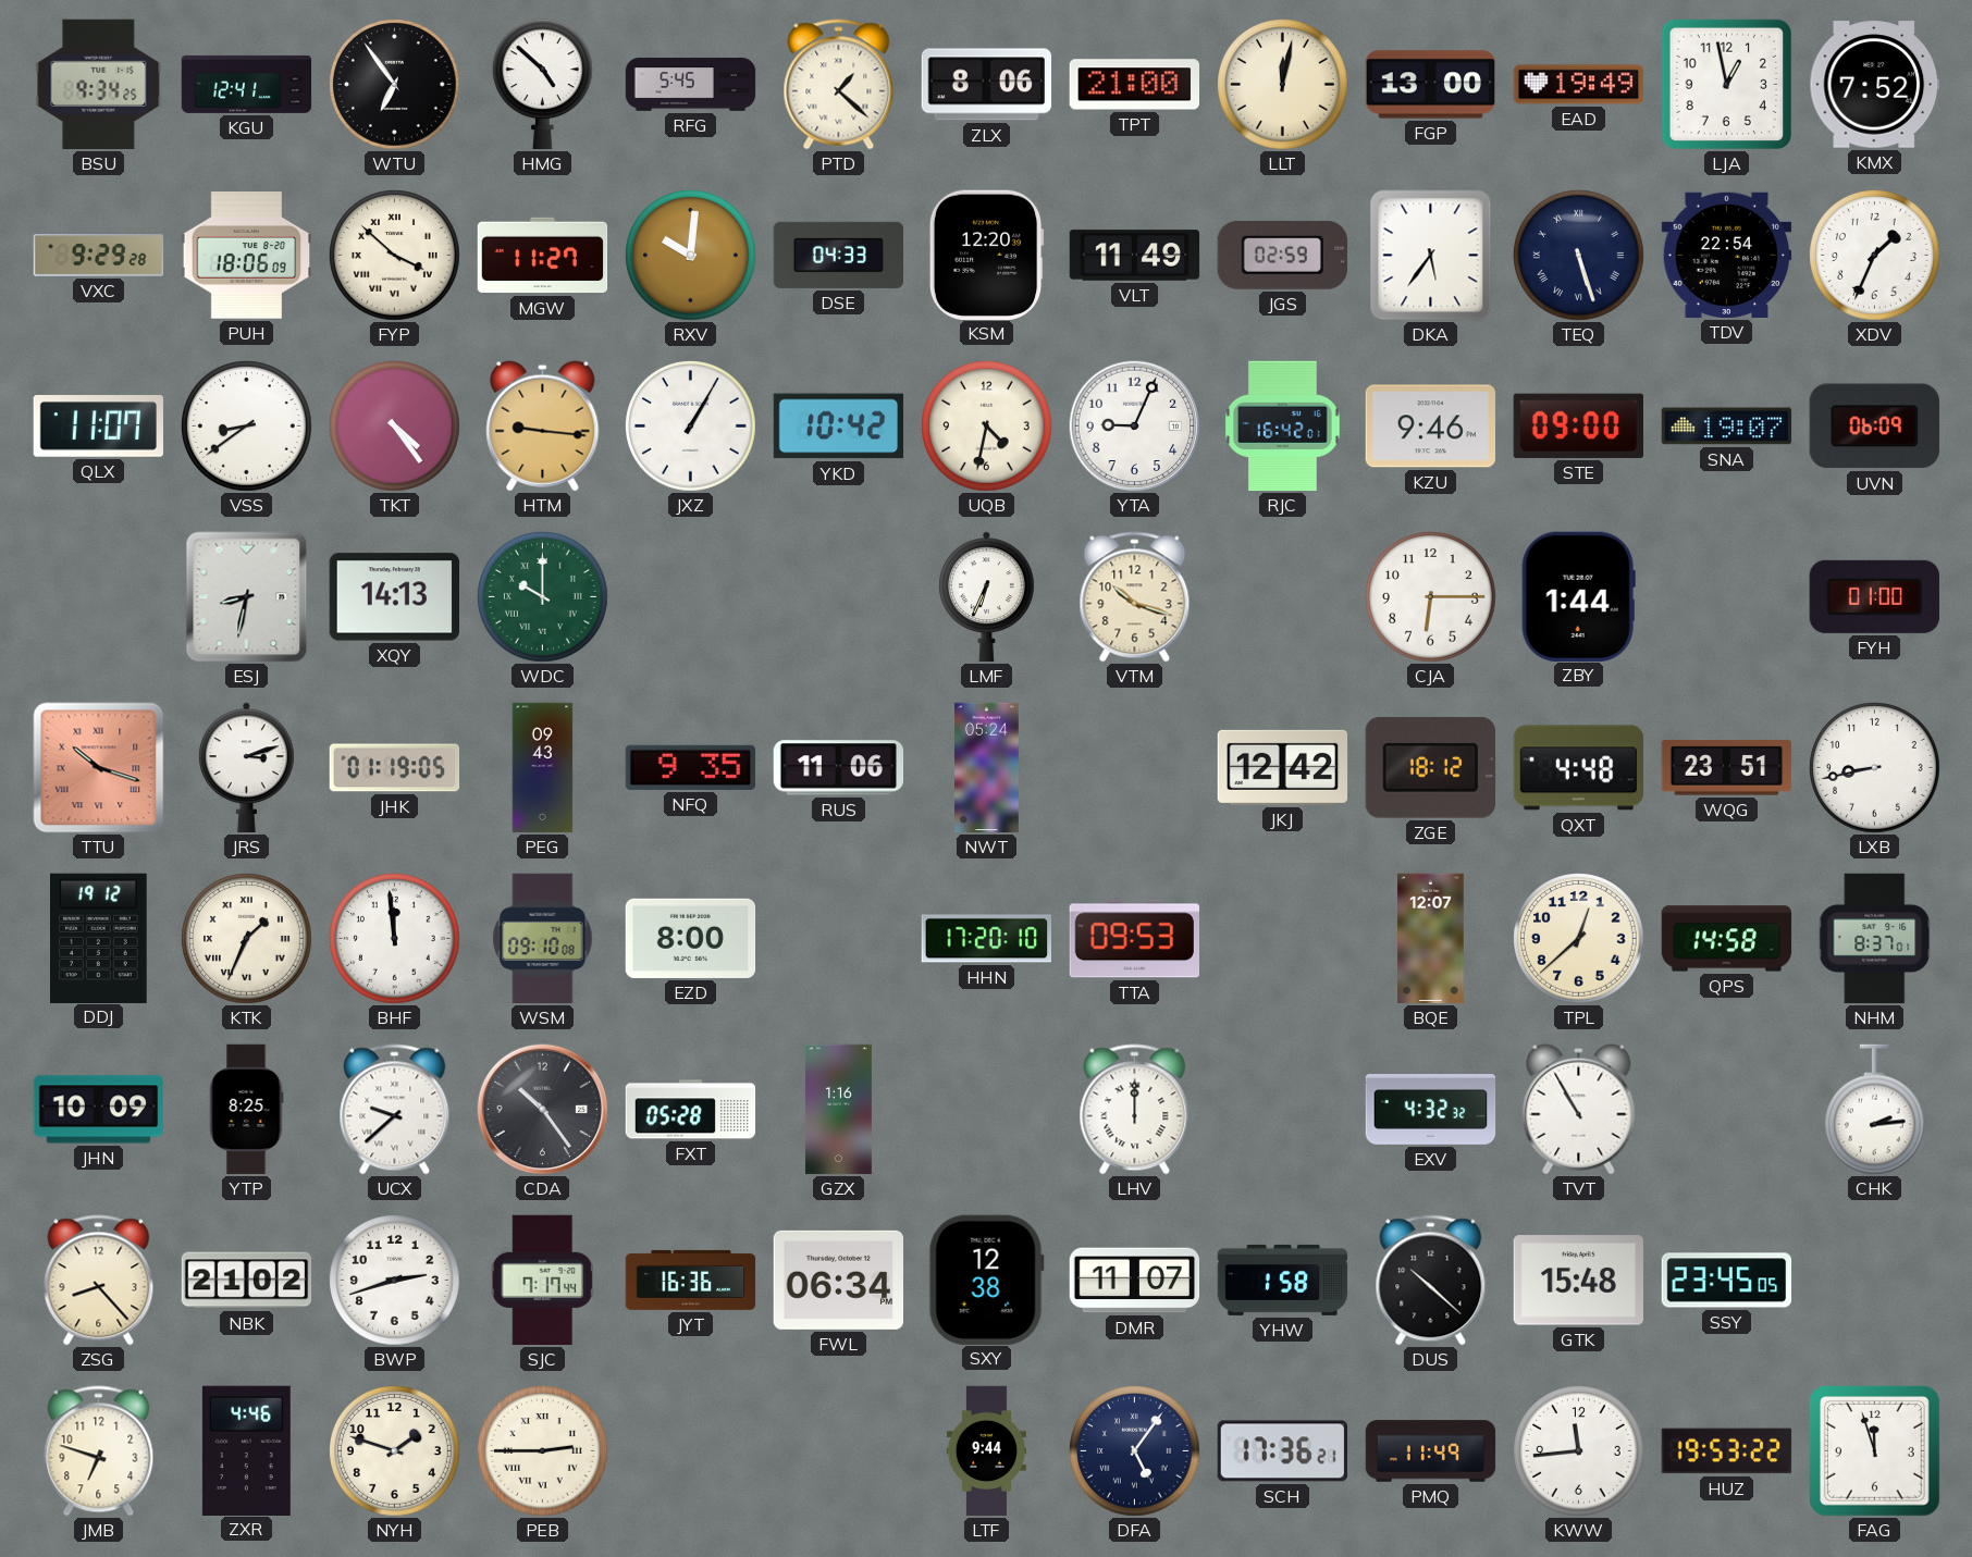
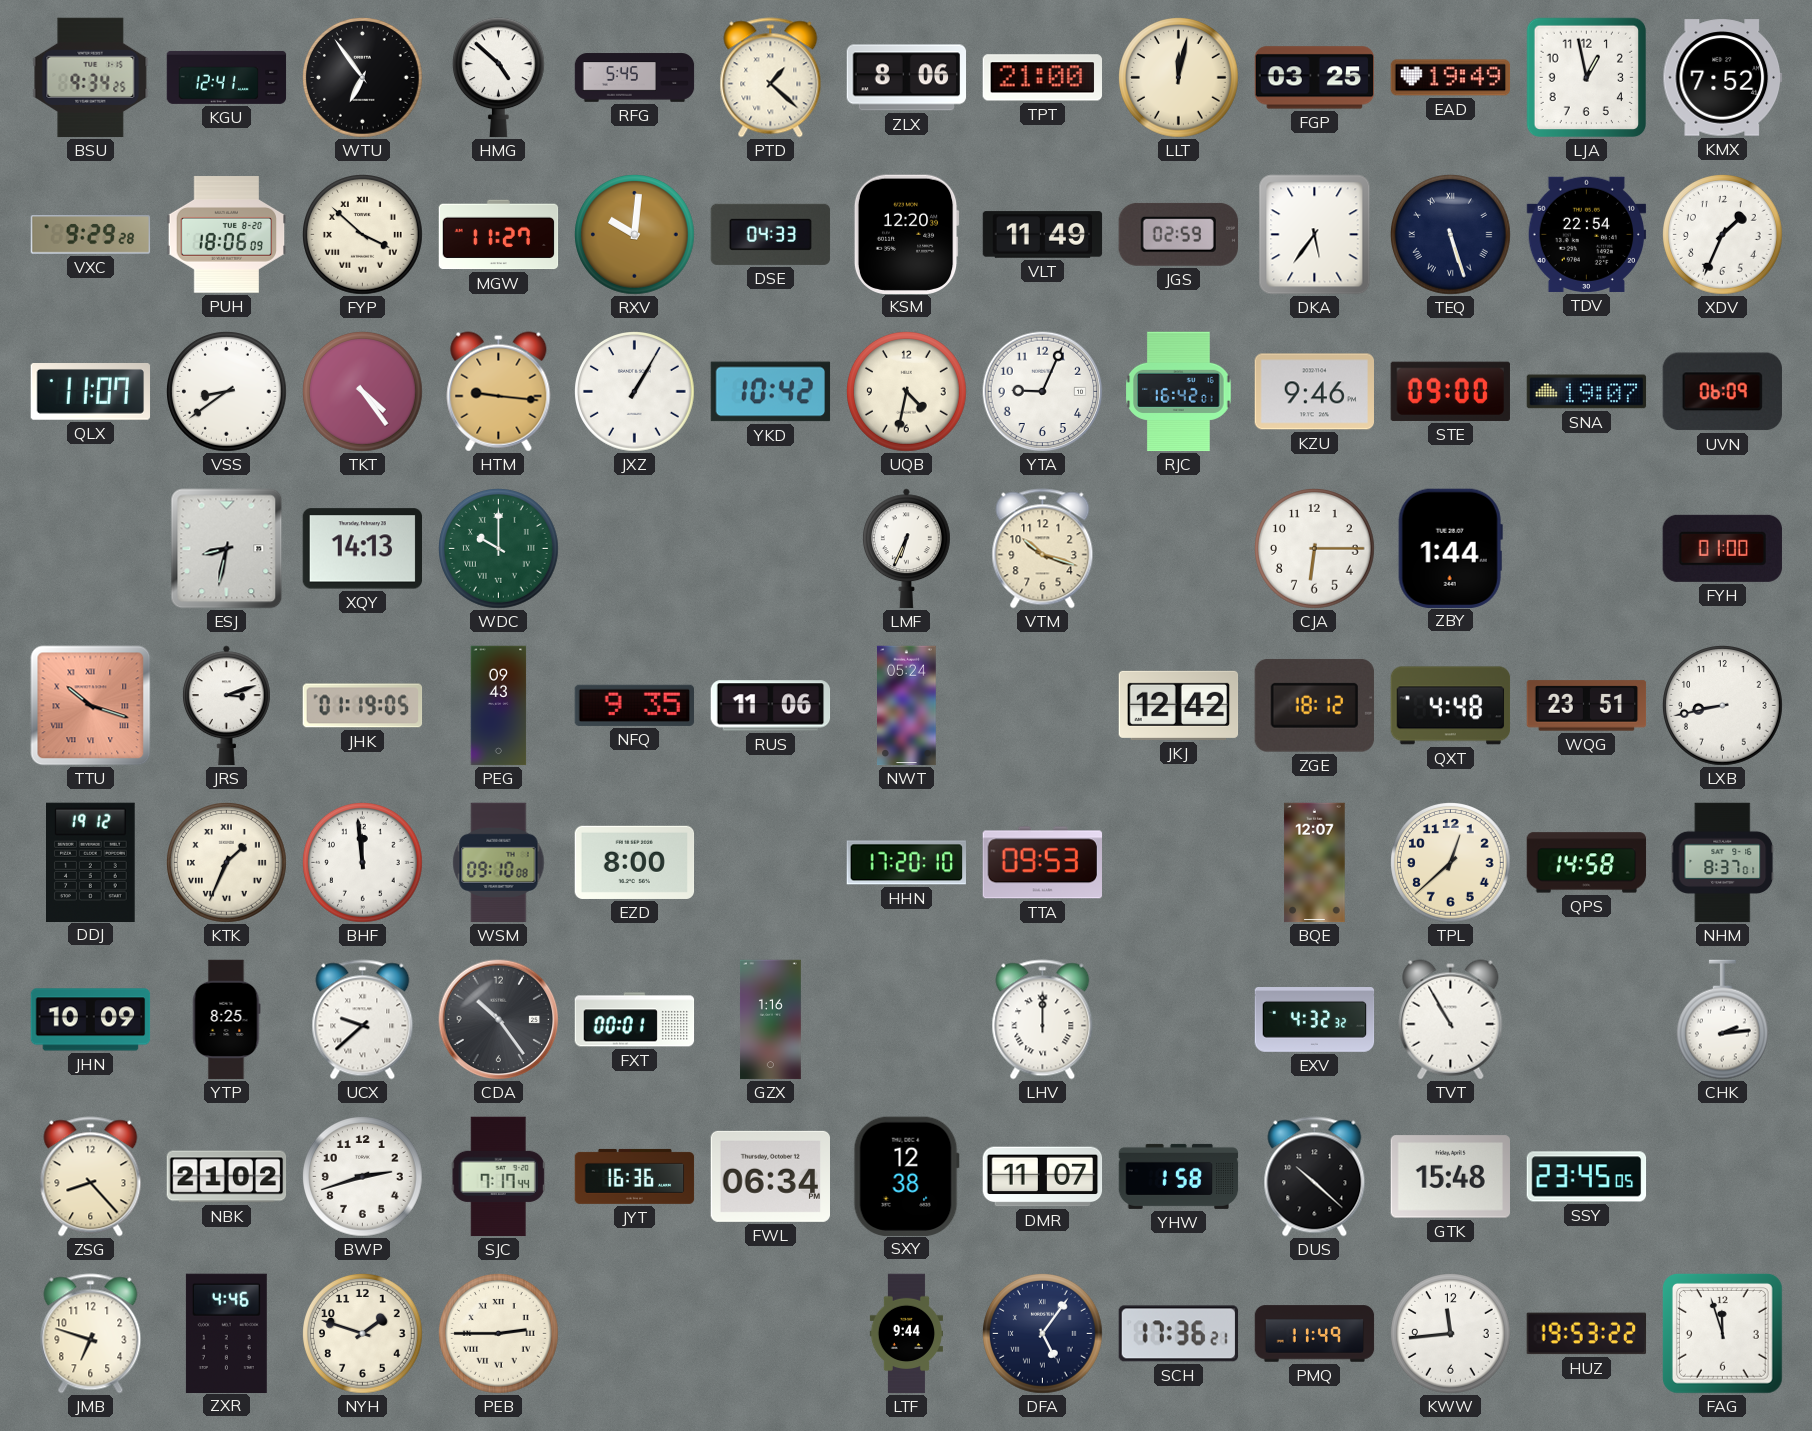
FGP: 13:00 -> 03:25 (1315, 78)
FXT: 05:28 -> 00:01 (635, 1020)
